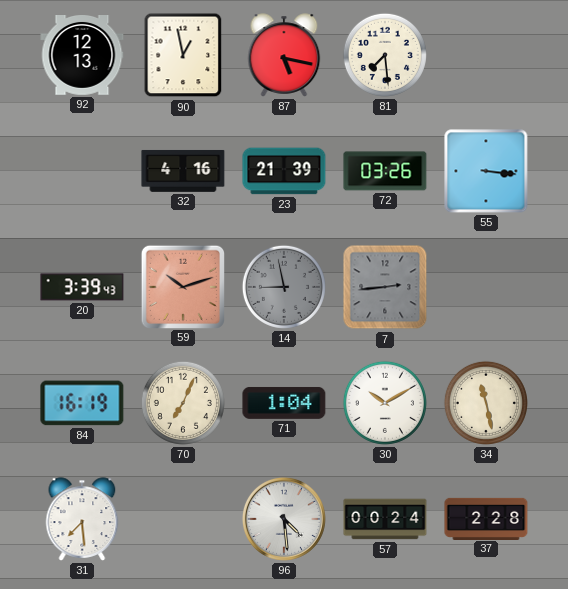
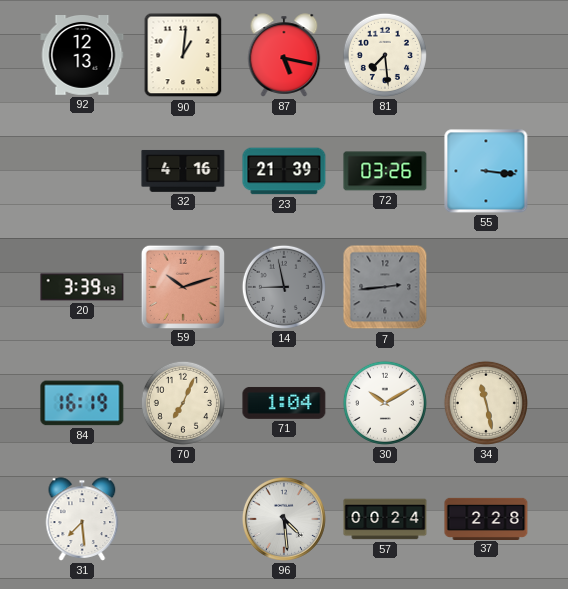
90: 12:58 -> 1:01 (183, 55)
